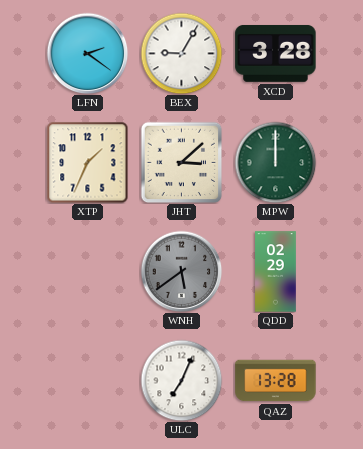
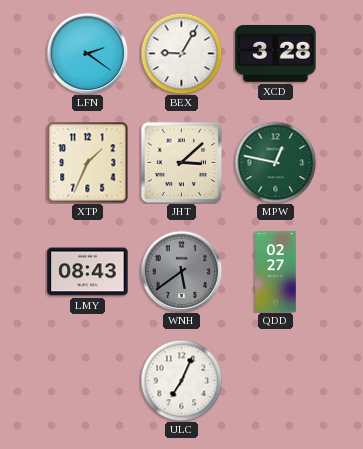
MPW: 12:00 -> 12:47 (275, 162)
LMY: none -> 08:43 (88, 272)
QDD: 02:29 -> 02:27 (276, 272)
QAZ: 13:28 -> none (276, 381)
